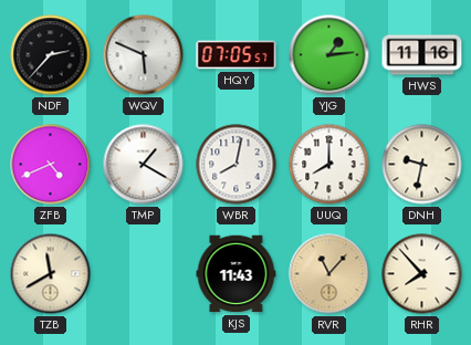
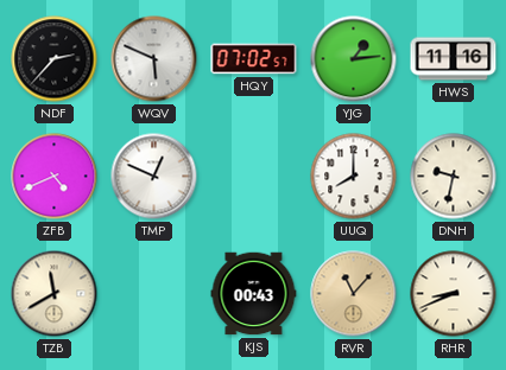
HQY: 07:05 -> 07:02 (254, 59)
TMP: 1:20 -> 12:49 (154, 177)
WBR: 8:02 -> none (237, 165)
KJS: 11:43 -> 00:43 (254, 294)
RHR: 7:53 -> 8:41 (454, 294)
